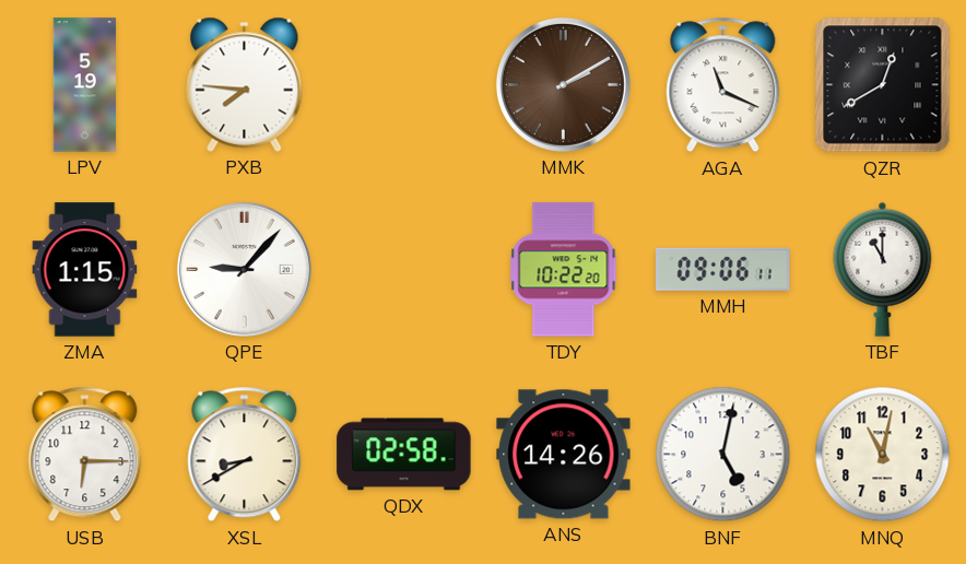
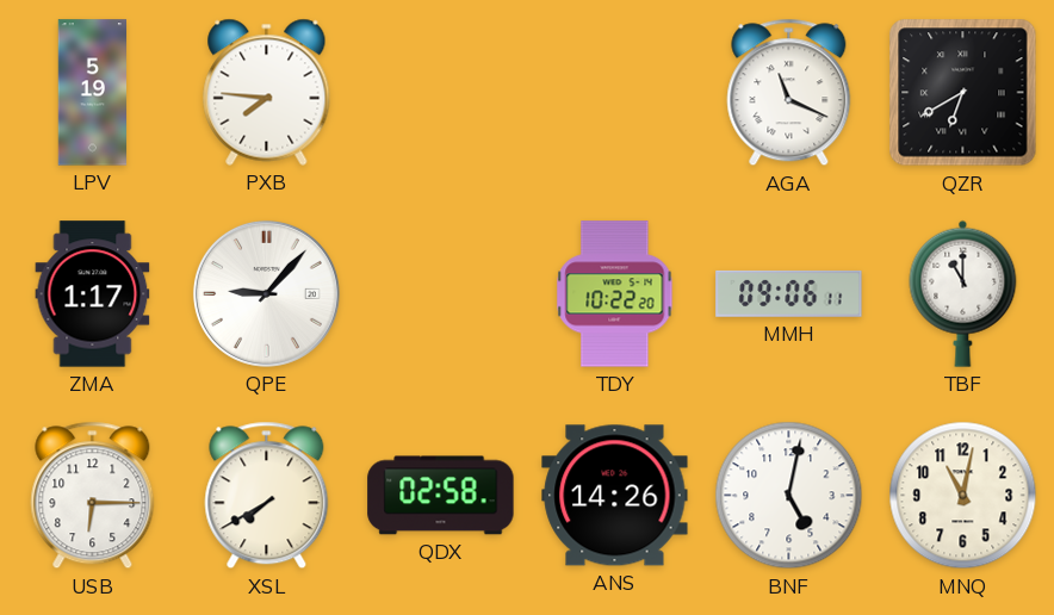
MMK: 2:10 -> none (563, 84)
QZR: 12:40 -> 6:40 (963, 93)
ZMA: 1:15 -> 1:17 (93, 294)
XSL: 8:40 -> 7:40 (267, 496)
